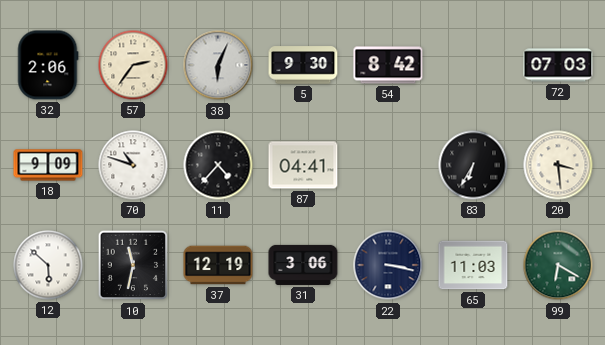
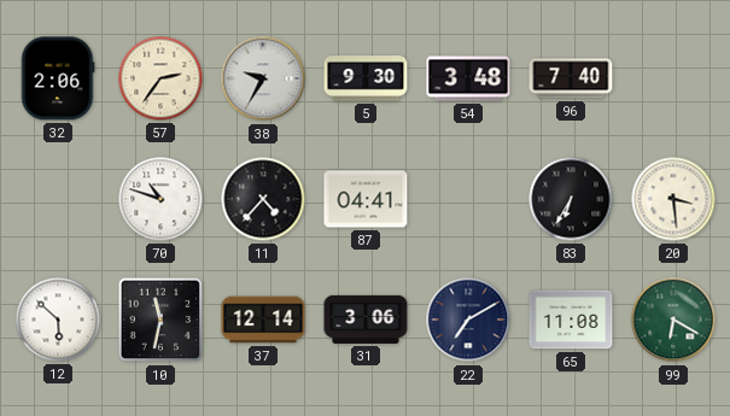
38: 6:04 -> 9:35 (263, 78)
54: 8:42 -> 3:48 (468, 78)
96: none -> 7:40 (571, 78)
72: 07:03 -> none (558, 65)
18: 9:09 -> none (48, 165)
37: 12:19 -> 12:14 (263, 320)
22: 3:17 -> 7:10 (468, 320)
65: 11:03 -> 11:08 (571, 320)
